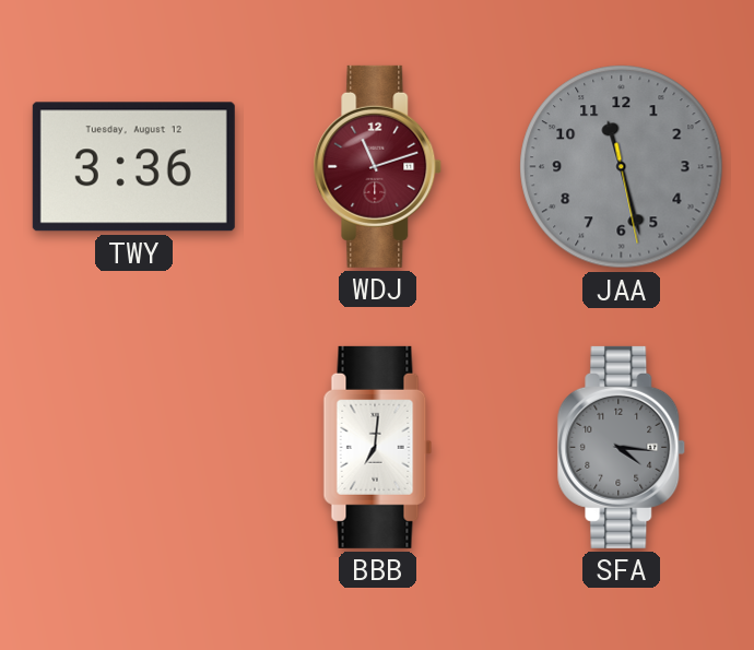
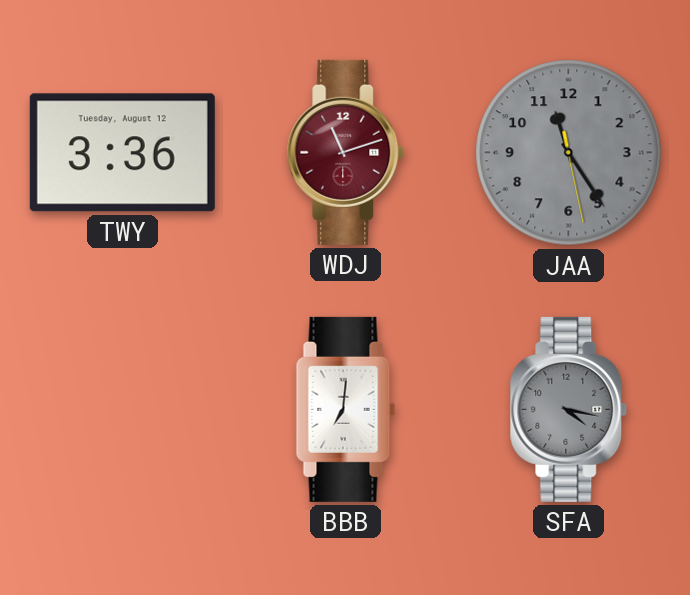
JAA: 11:27 -> 11:24 (569, 153)
SFA: 4:16 -> 4:17 (569, 409)
